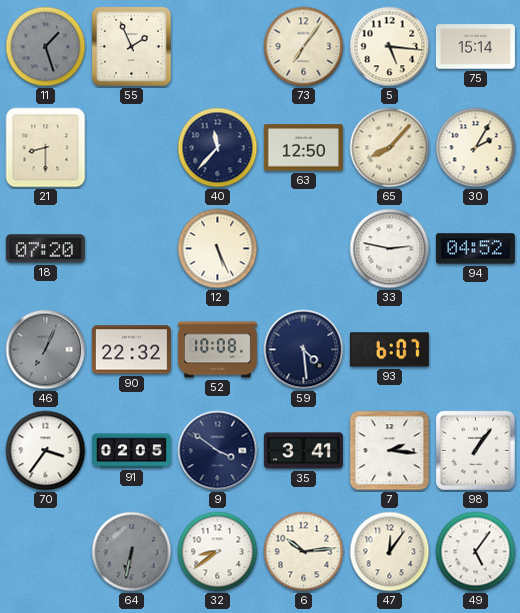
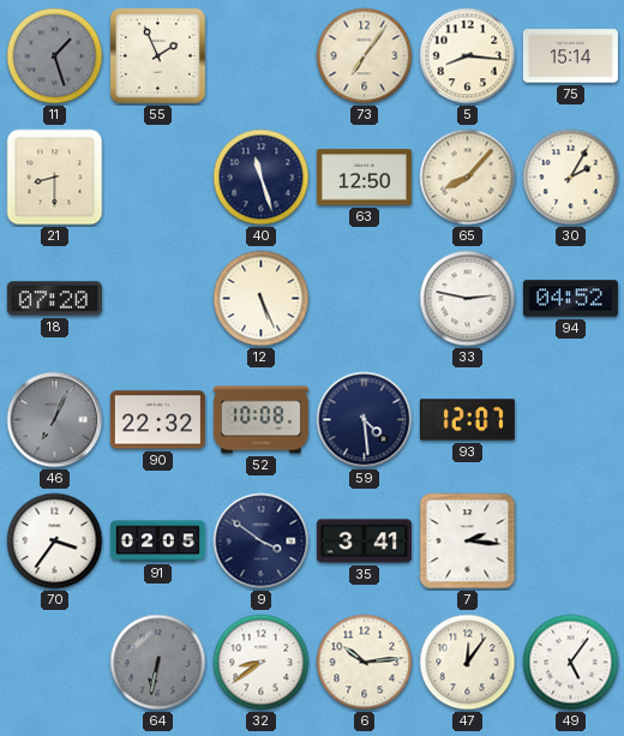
5: 5:16 -> 8:16 (468, 56)
40: 11:37 -> 11:27 (262, 178)
93: 6:07 -> 12:07 (467, 420)
98: 1:06 -> none (475, 450)
